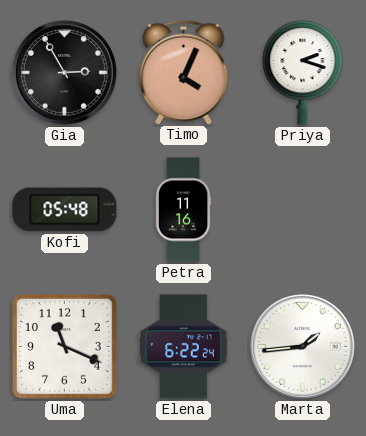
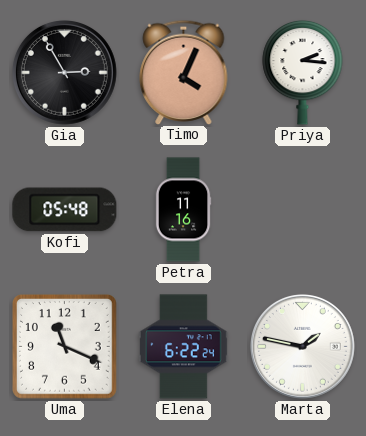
Priya: 2:18 -> 2:16 (303, 72)
Marta: 1:44 -> 1:47 (302, 346)
